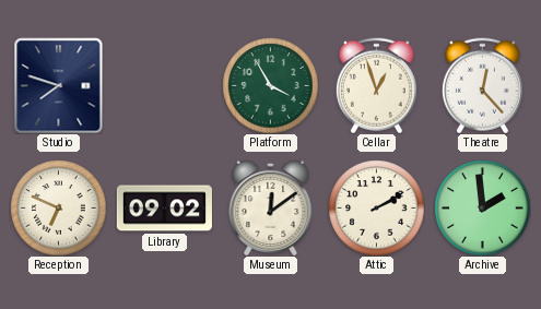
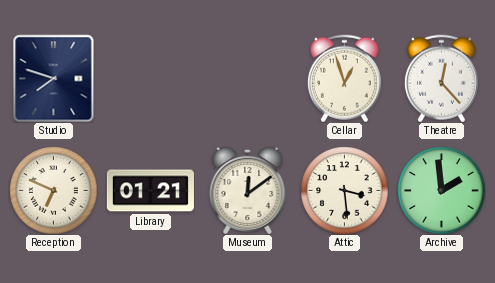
Platform: 3:55 -> none (270, 85)
Library: 09:02 -> 01:21 (150, 191)
Attic: 2:10 -> 3:29 (344, 190)
